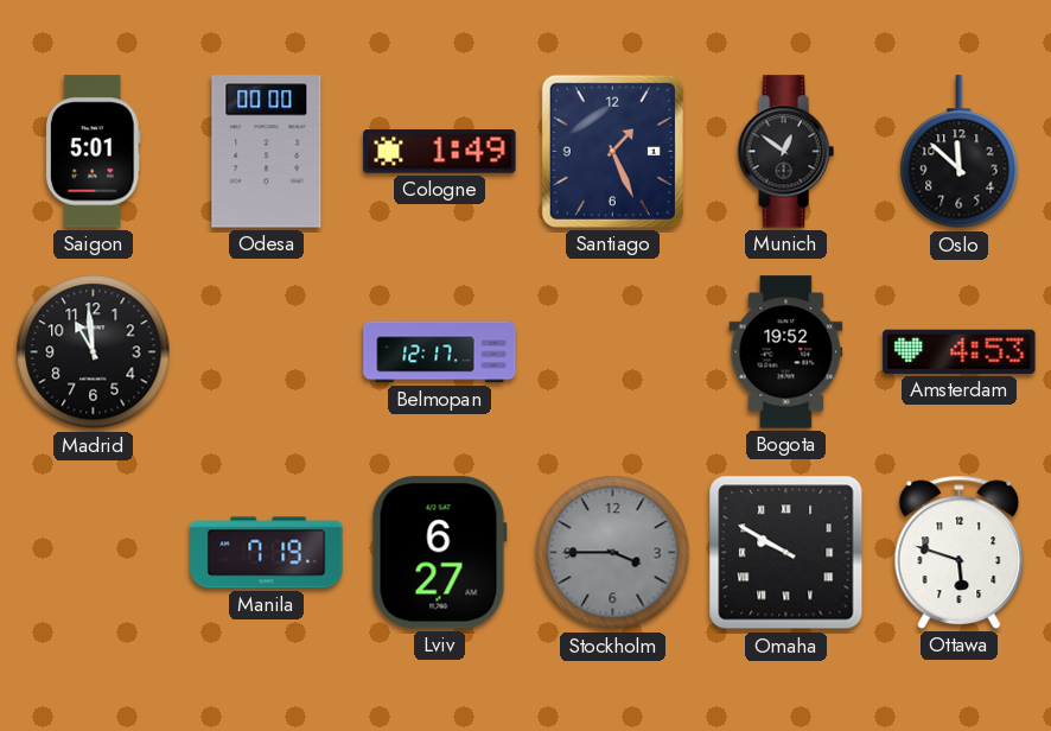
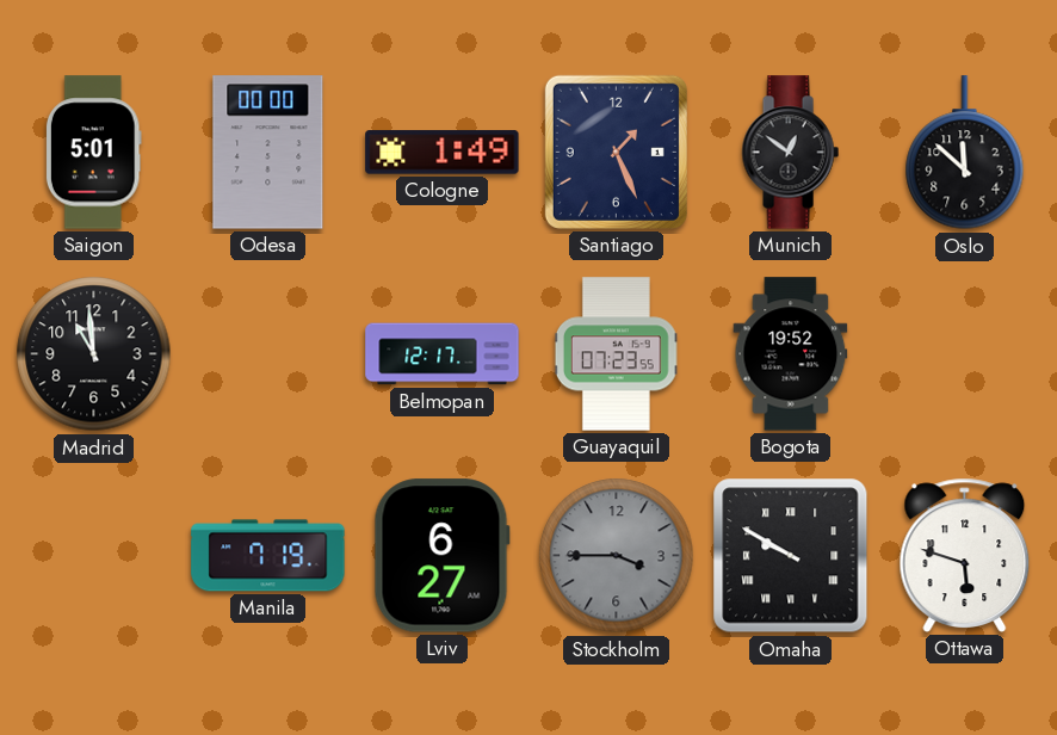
Guayaquil: none -> 07:23 (617, 354)
Amsterdam: 4:53 -> none (960, 351)
